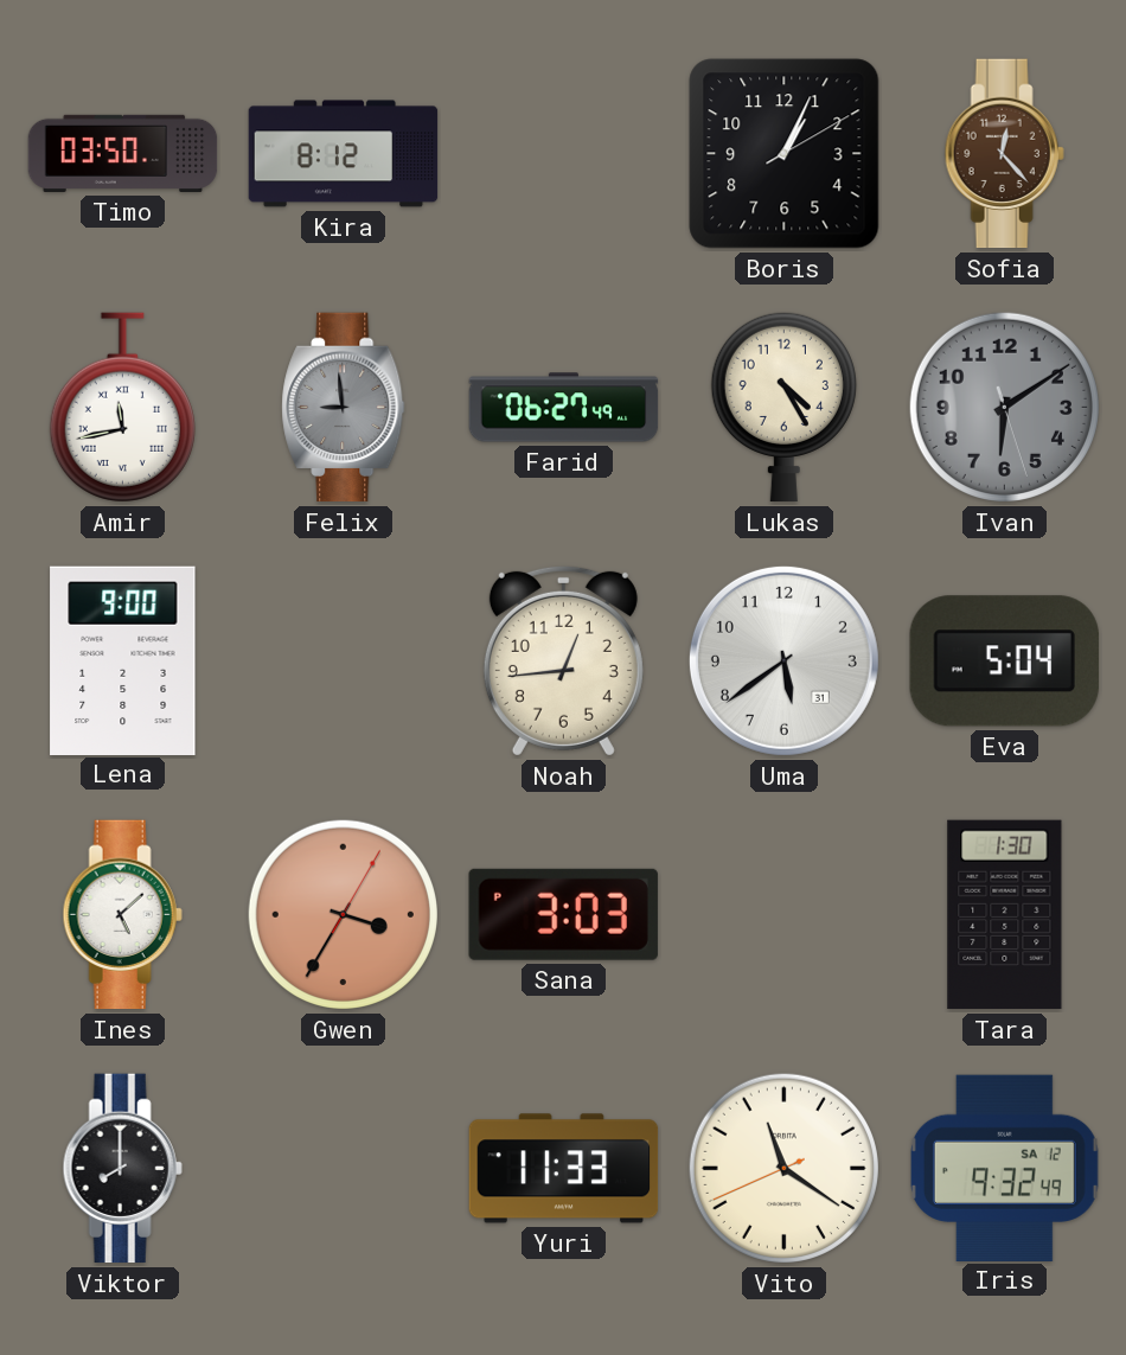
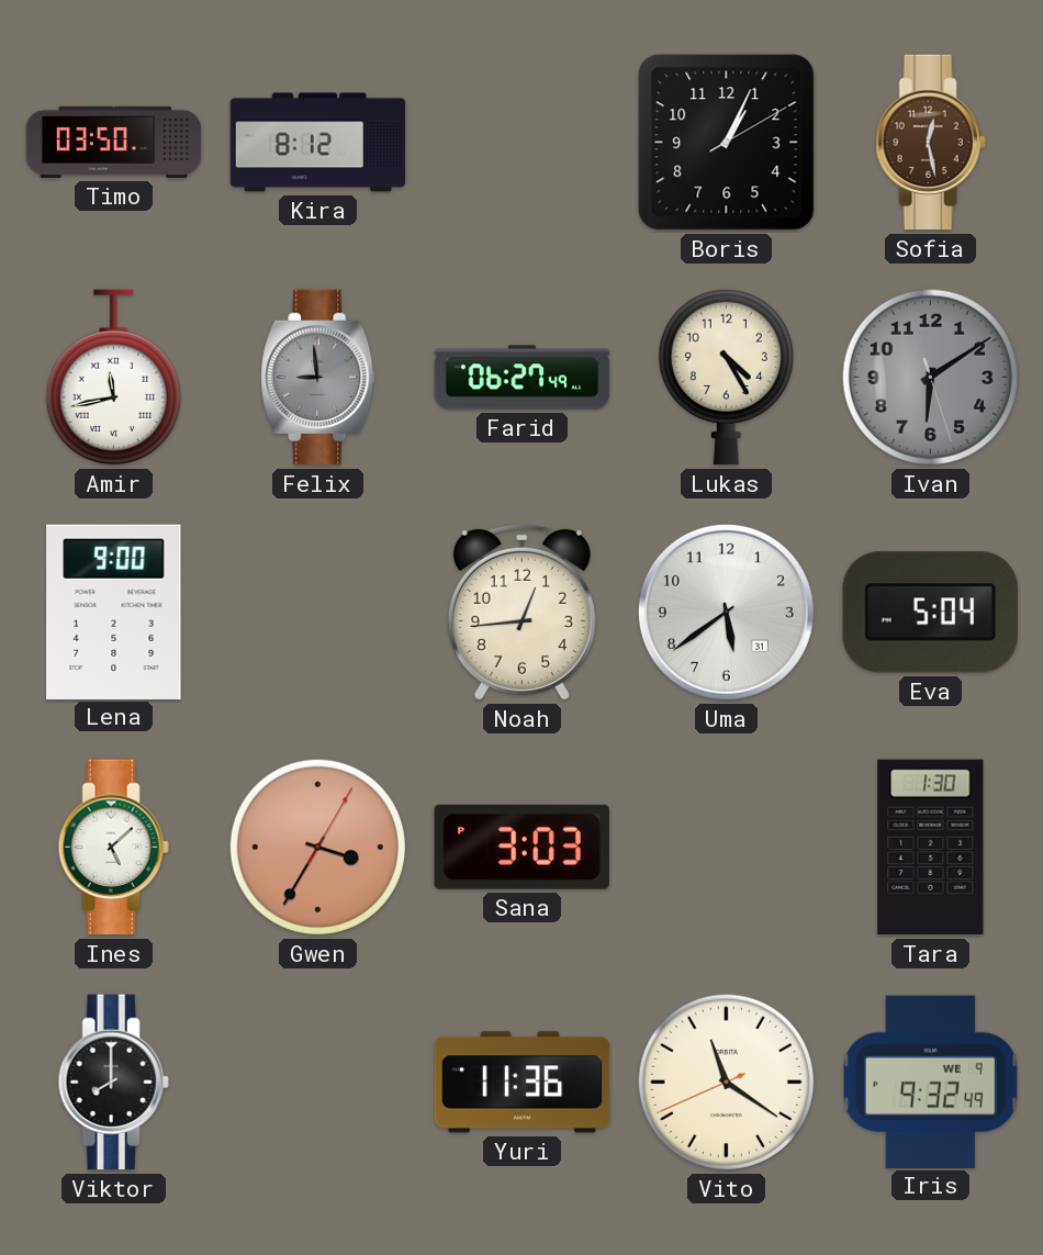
Sofia: 12:23 -> 12:28 (930, 143)
Yuri: 11:33 -> 11:36 (523, 1083)
Iris date: SA 12 -> WE 9 (930, 1082)
